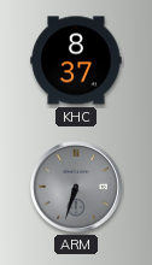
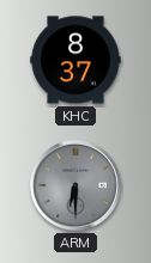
ARM: 6:33 -> 6:30 (75, 185)
